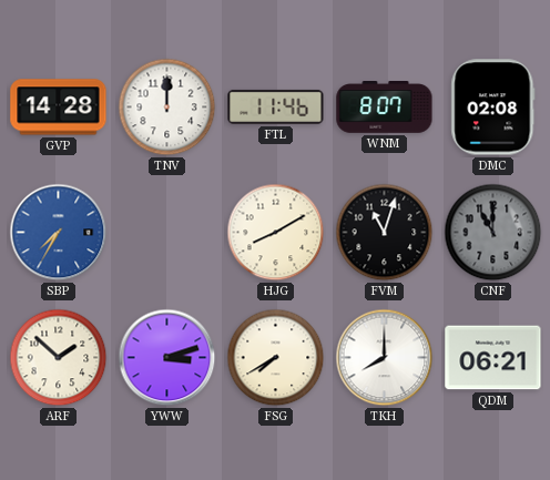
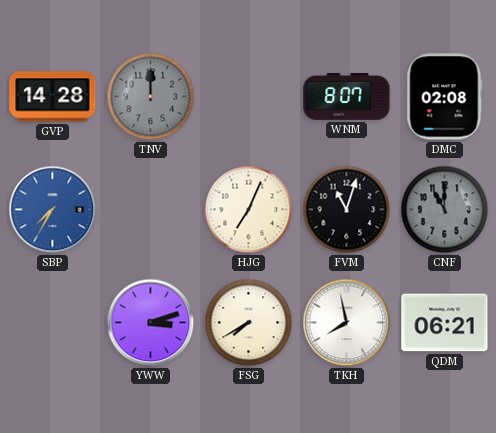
TNV dial: white -> grey (151, 97)
FTL: 11:46 -> none (276, 106)
HJG: 8:10 -> 7:04 (249, 210)
ARF: 1:52 -> none (59, 358)
TKH: 8:00 -> 7:58 (347, 323)
